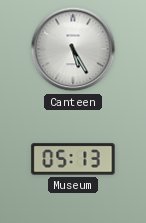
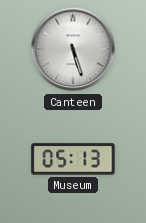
Canteen: 5:25 -> 5:27 (73, 49)
